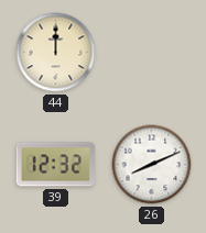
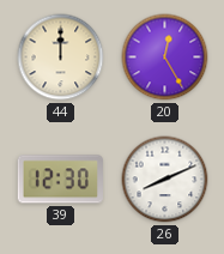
20: none -> 12:25 (165, 58)
39: 12:32 -> 12:30 (60, 180)
